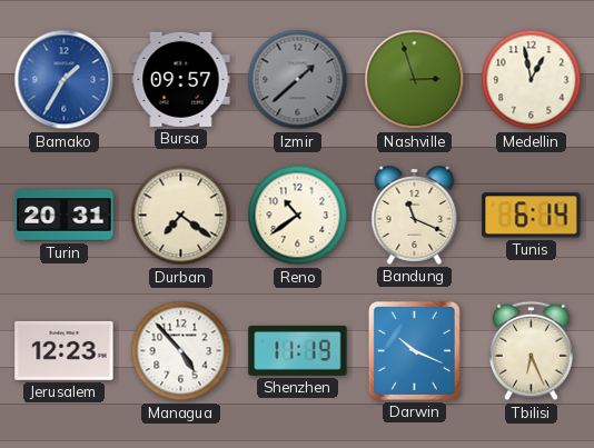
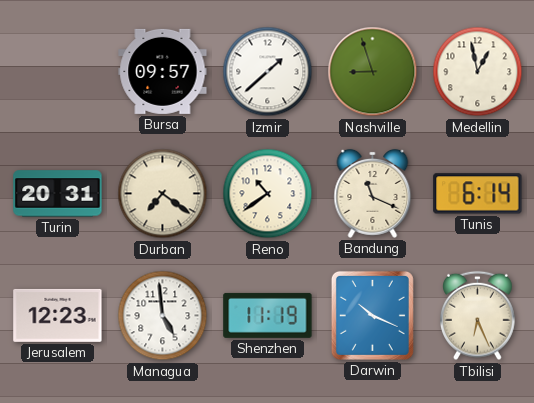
Bamako: 1:35 -> none (65, 80)
Izmir dial: grey -> white (268, 72)
Nashville: 2:57 -> 8:57 (373, 72)
Managua: 4:53 -> 4:59 (163, 316)
